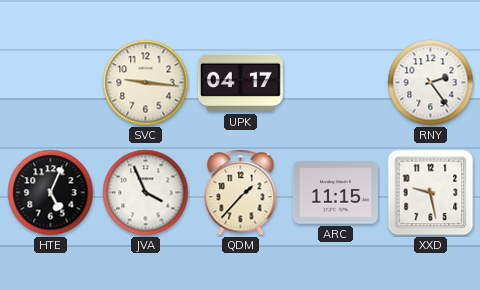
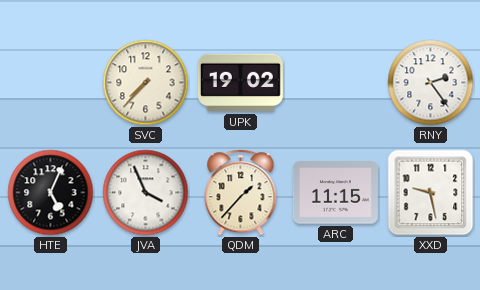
SVC: 9:16 -> 7:37 (146, 83)
UPK: 04:17 -> 19:02 (240, 83)
